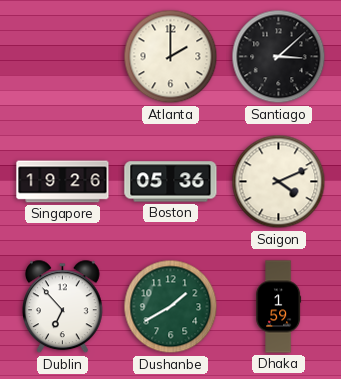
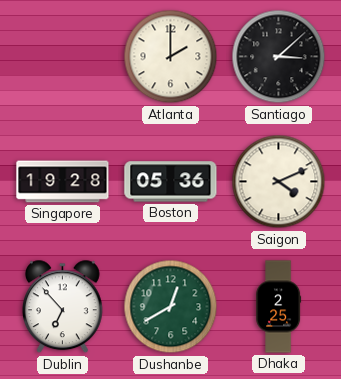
Singapore: 19:26 -> 19:28 (63, 182)
Dushanbe: 1:40 -> 12:40 (171, 307)
Dhaka: 1:59 -> 2:25 (279, 307)
